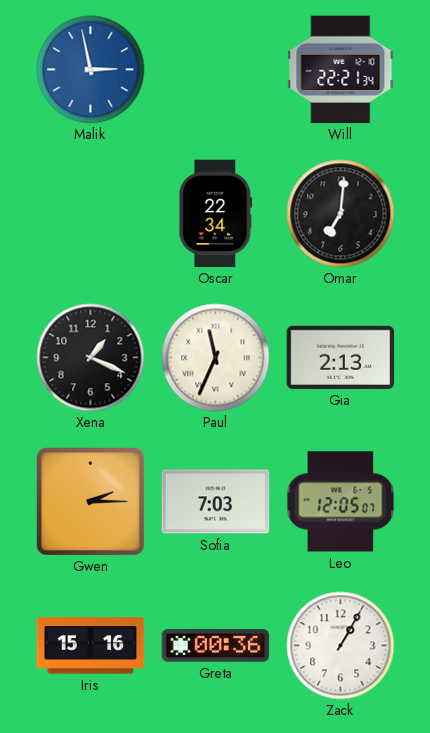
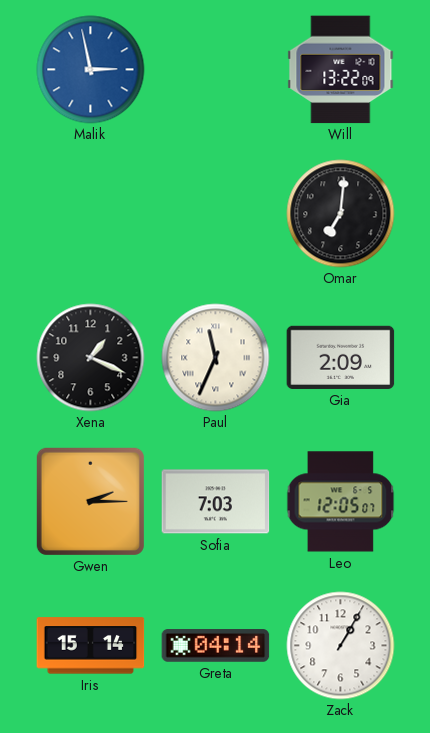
Will: 22:21 -> 13:22 (341, 70)
Oscar: 22:34 -> none (216, 214)
Gia: 2:13 -> 2:09 (341, 357)
Iris: 15:16 -> 15:14 (91, 646)
Greta: 00:36 -> 04:14 (216, 646)
